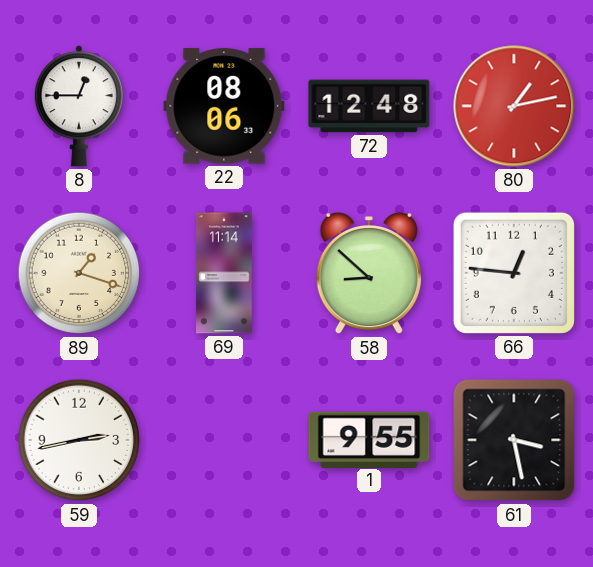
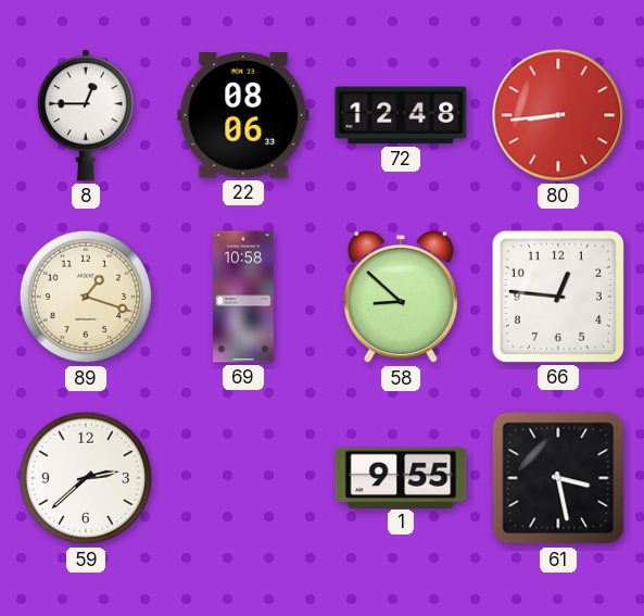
80: 1:13 -> 8:44 (558, 115)
69: 11:14 -> 10:58 (243, 297)
59: 2:43 -> 2:38 (86, 478)
